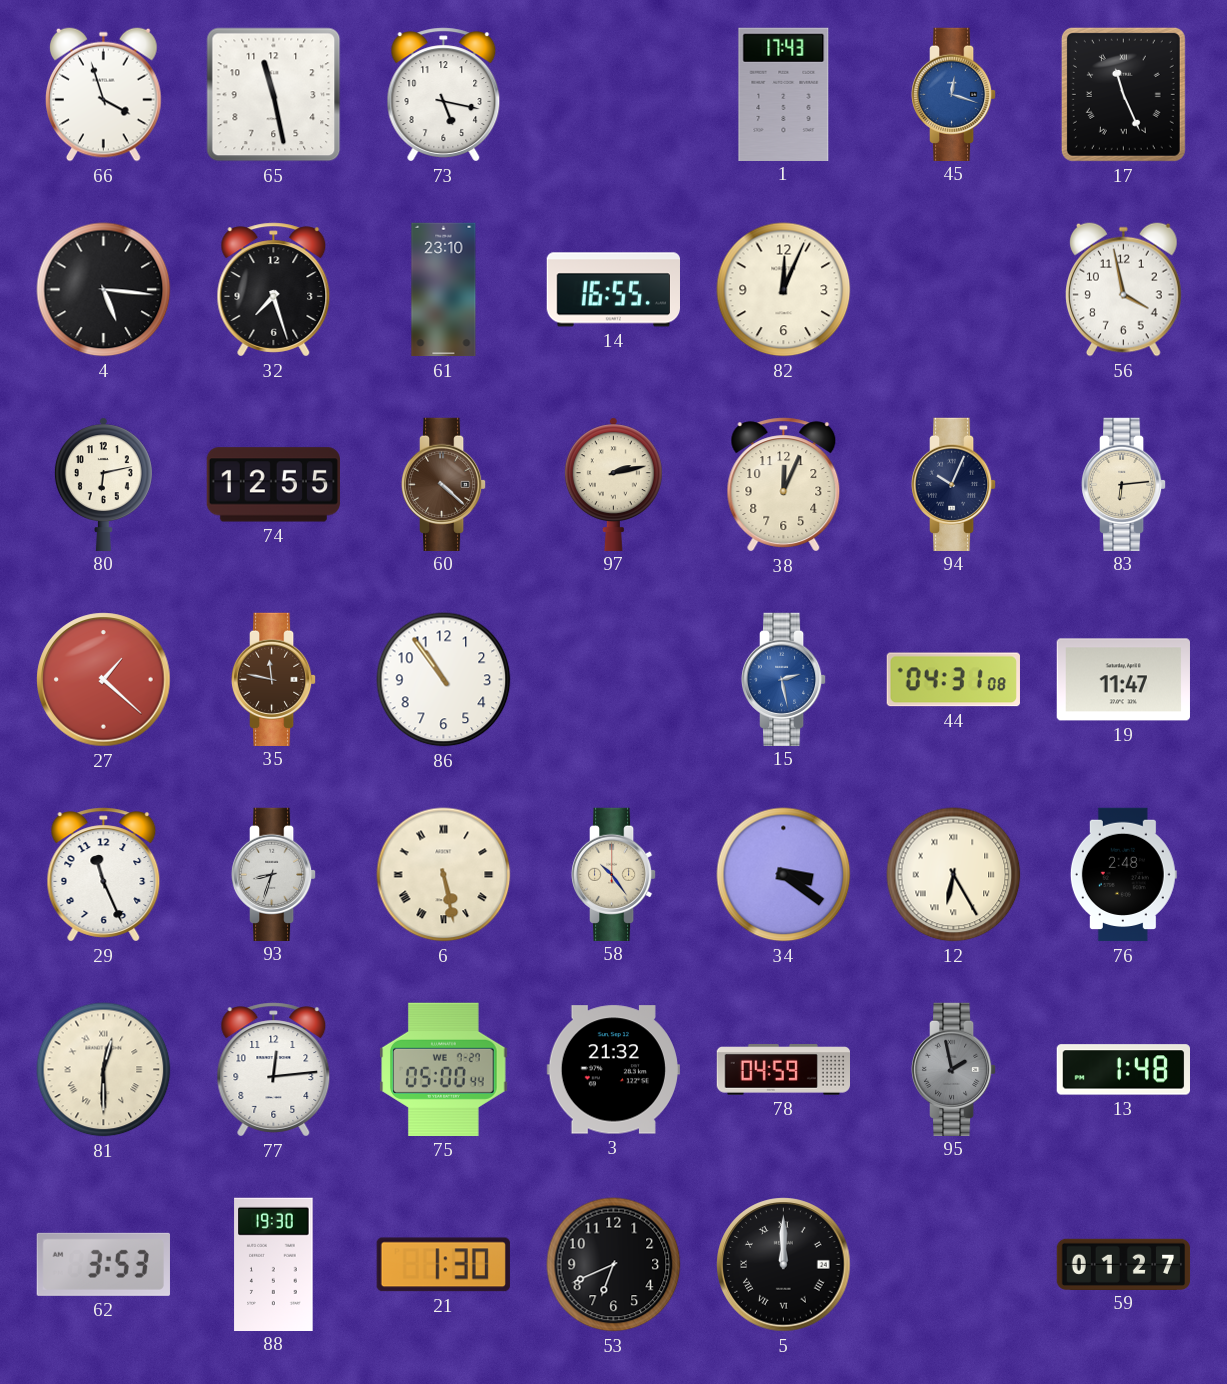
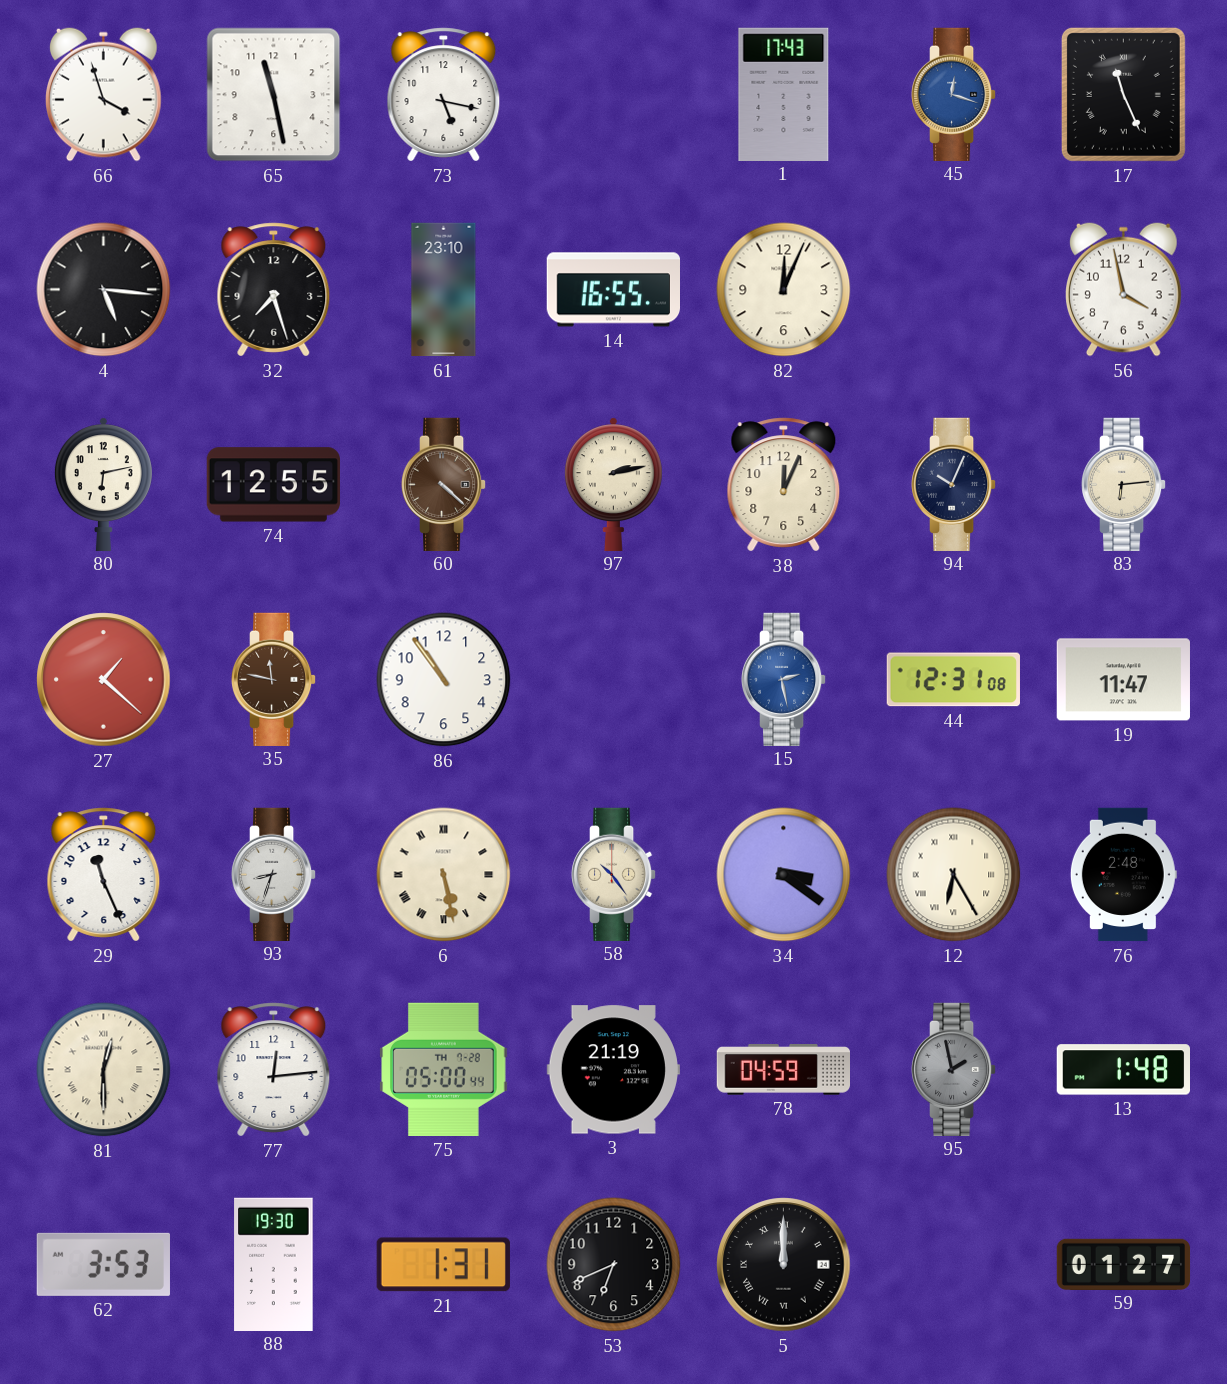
44: 04:31 -> 12:31 (953, 680)
75 date: WE 7-27 -> TH 7-28 (444, 1069)
3: 21:32 -> 21:19 (613, 1070)
21: 1:30 -> 1:31 (443, 1265)
